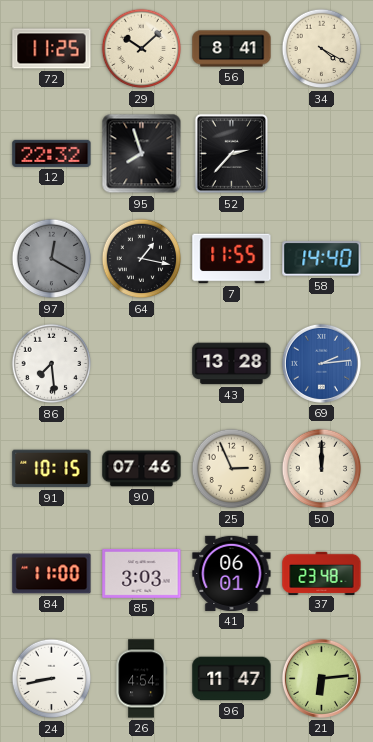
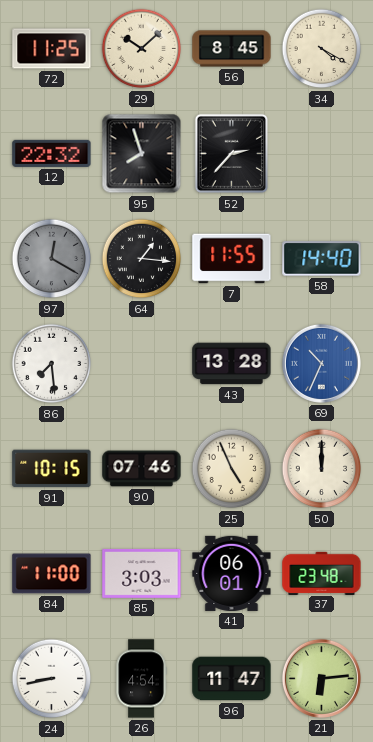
56: 8:41 -> 8:45 (232, 49)
64: 1:17 -> 1:16 (142, 259)
69: 2:14 -> 10:34 (321, 363)
25: 2:56 -> 4:56 (232, 469)
